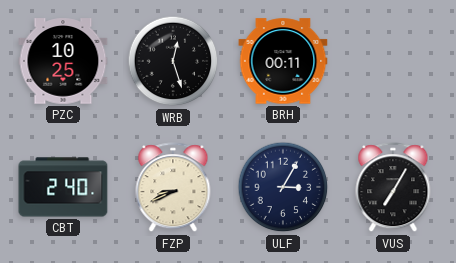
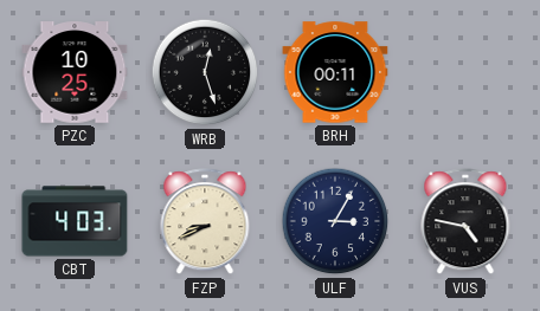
CBT: 2:40 -> 4:03 (75, 221)
VUS: 7:05 -> 4:47 (465, 222)
